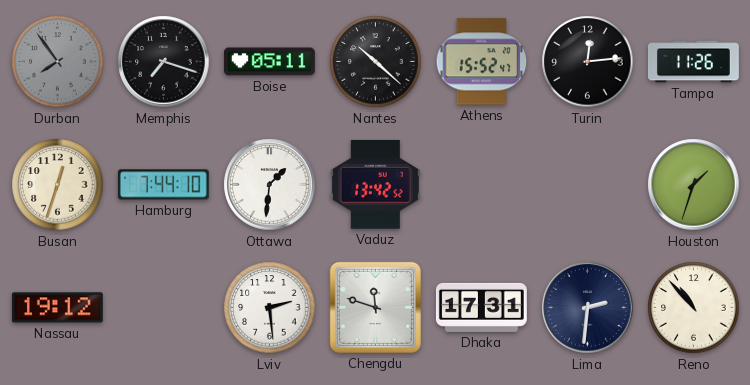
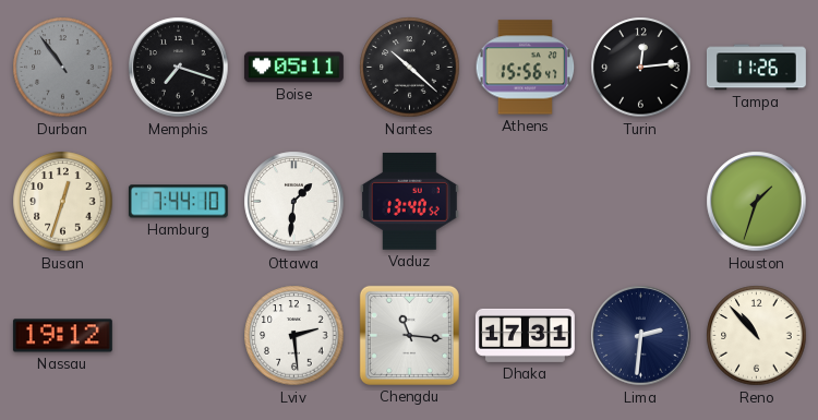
Durban: 7:54 -> 10:54 (63, 68)
Athens: 15:52 -> 15:56 (526, 68)
Vaduz: 13:42 -> 13:40 (409, 201)
Chengdu: 11:48 -> 11:16 (409, 335)
